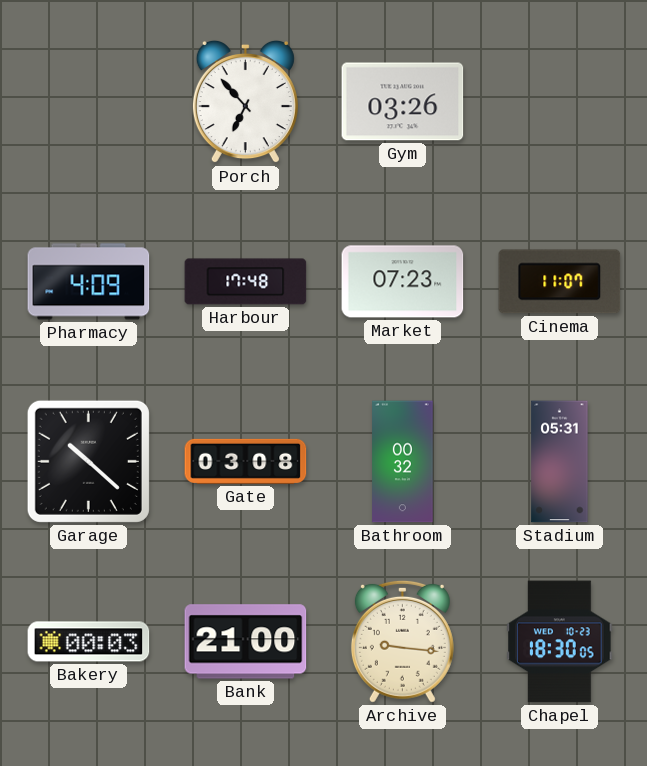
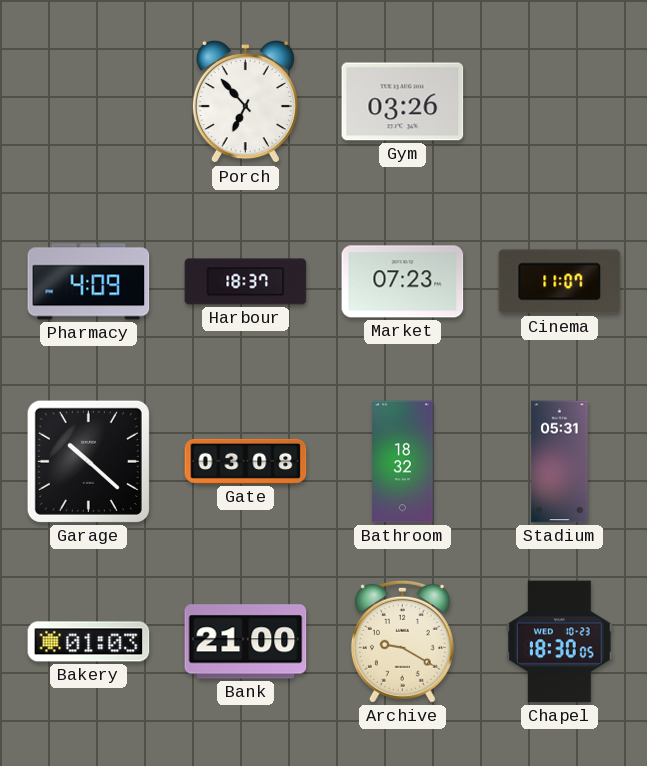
Harbour: 17:48 -> 18:37 (246, 282)
Bathroom: 00:32 -> 18:32 (403, 462)
Bakery: 00:03 -> 01:03 (89, 642)
Archive: 9:16 -> 9:20 (402, 641)
